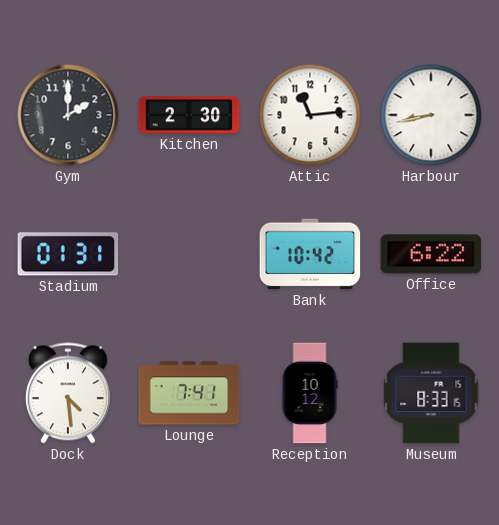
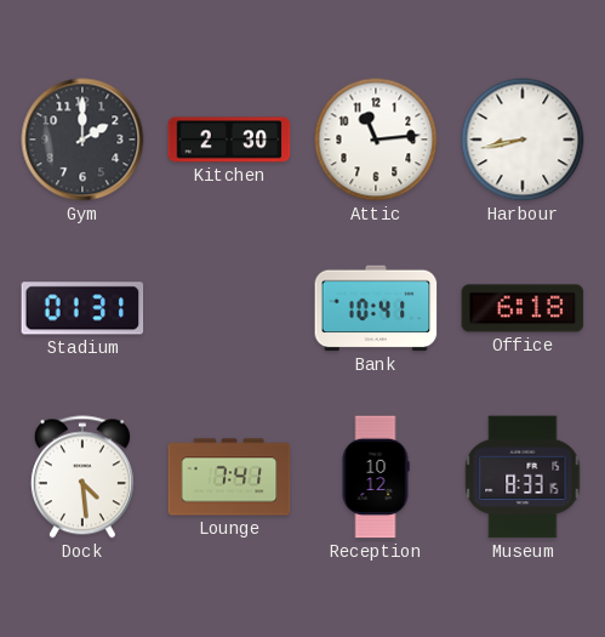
Bank: 10:42 -> 10:41 (376, 308)
Office: 6:22 -> 6:18 (523, 308)
